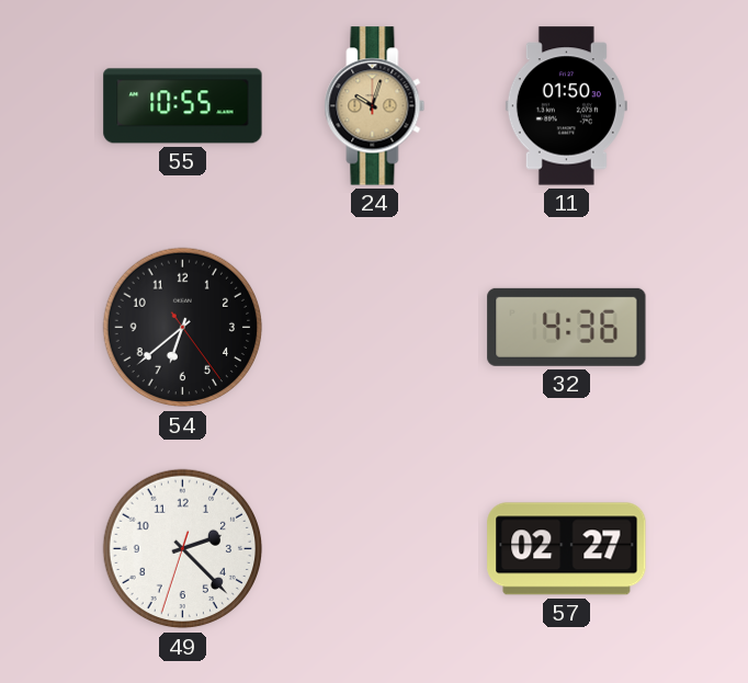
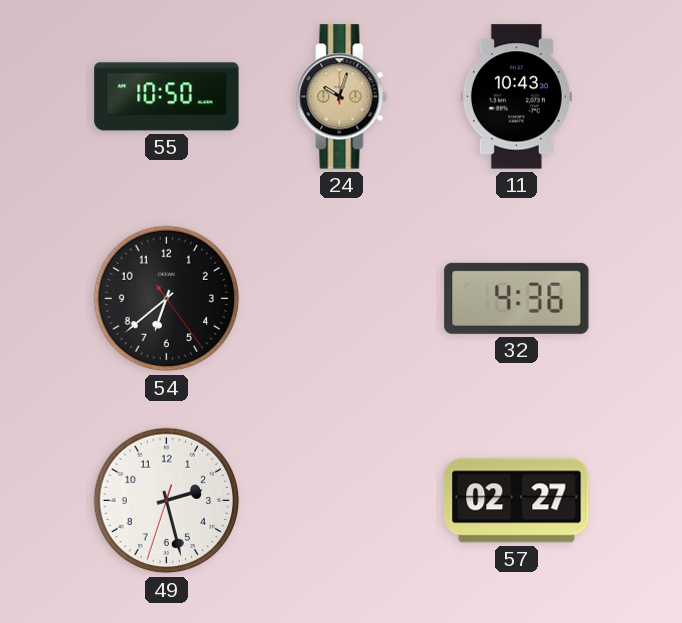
55: 10:55 -> 10:50 (167, 97)
11: 01:50 -> 10:43 (516, 97)
49: 2:22 -> 2:27 (167, 501)
